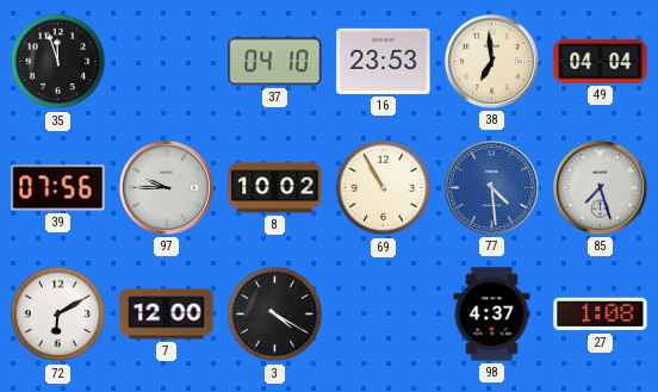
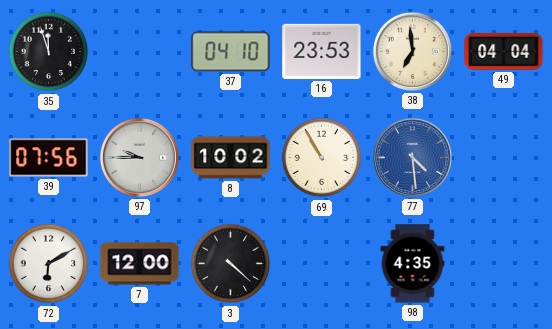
85: 7:27 -> none (600, 187)
3: 4:20 -> 4:22 (231, 264)
98: 4:37 -> 4:35 (413, 264)
27: 1:08 -> none (601, 315)
